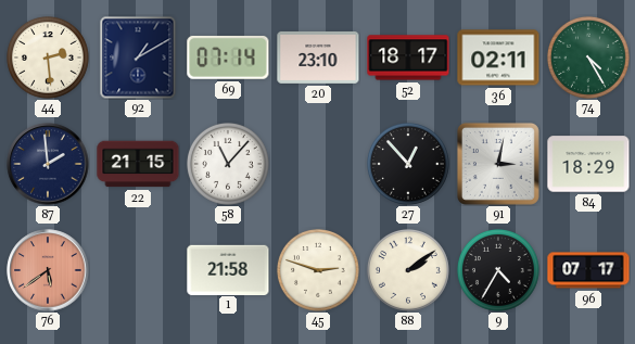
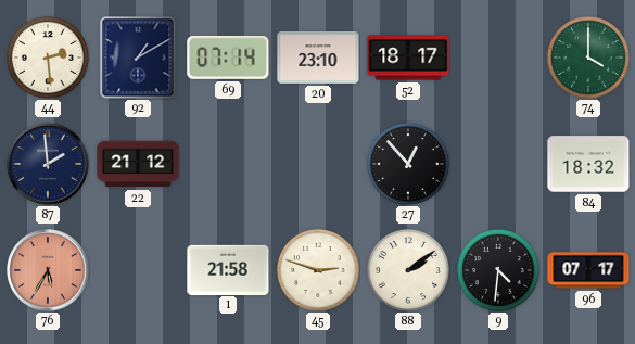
36: 02:11 -> none (498, 58)
74: 4:25 -> 4:00 (588, 58)
22: 21:15 -> 21:12 (138, 164)
58: 11:07 -> none (228, 164)
91: 3:02 -> none (498, 164)
84: 18:29 -> 18:32 (588, 164)
76: 5:39 -> 5:35 (48, 270)
9: 4:35 -> 4:31 (498, 270)
